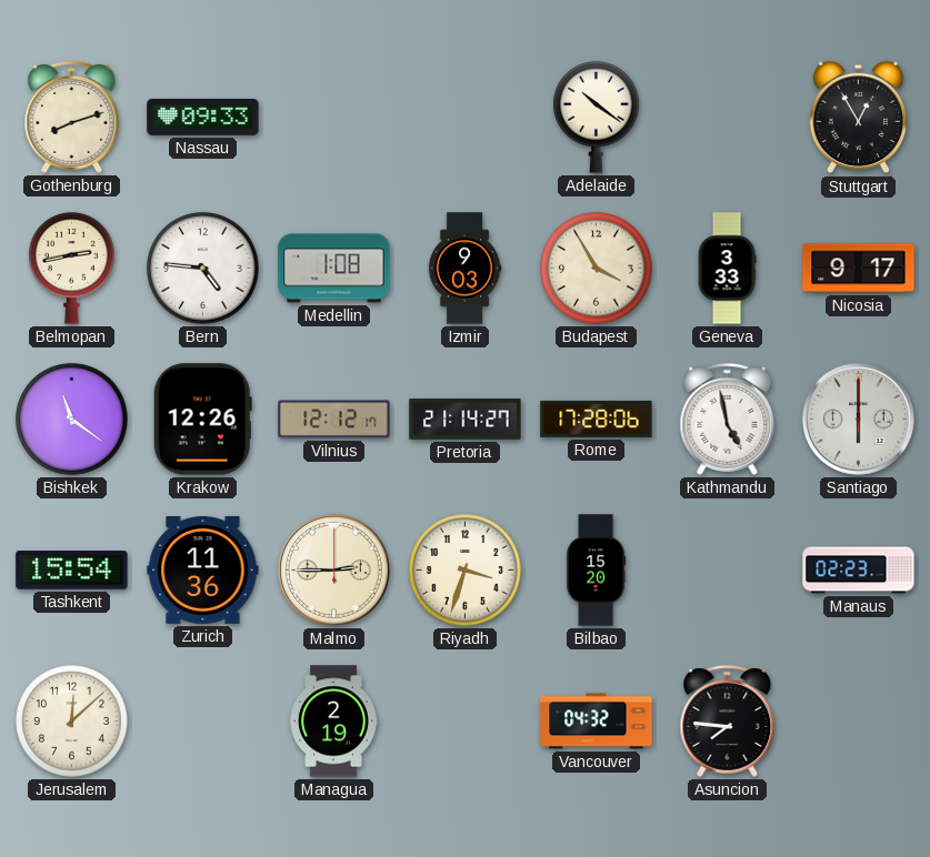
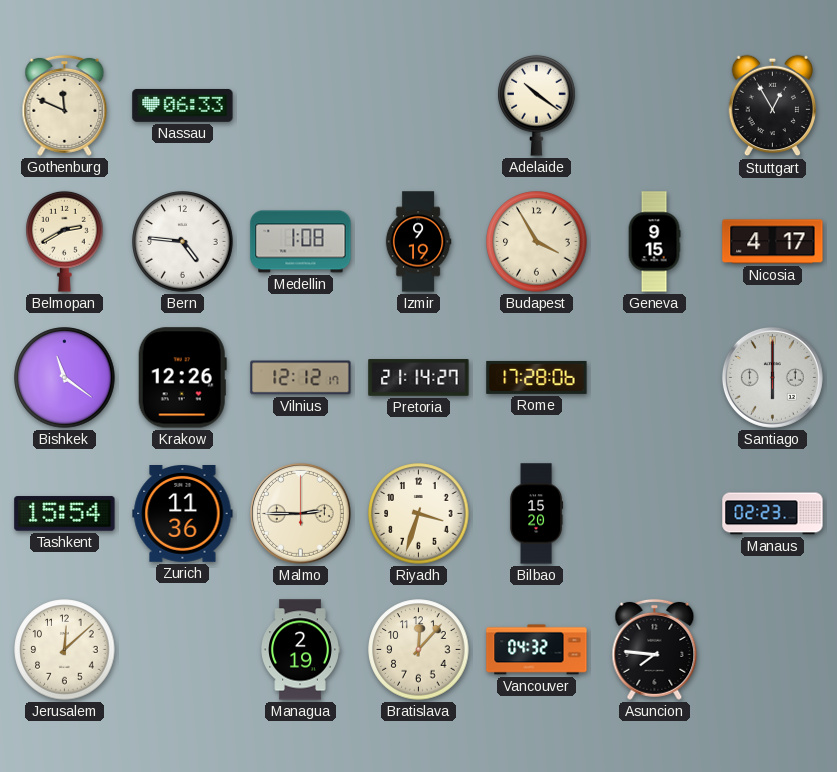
Gothenburg: 8:12 -> 11:49 (65, 105)
Nassau: 09:33 -> 06:33 (183, 106)
Belmopan: 2:43 -> 2:40 (65, 241)
Izmir: 9:03 -> 9:19 (418, 242)
Geneva: 3:33 -> 9:15 (654, 242)
Nicosia: 9:17 -> 4:17 (773, 242)
Kathmandu: 4:58 -> none (728, 419)
Bratislava: none -> 12:07 (419, 650)
